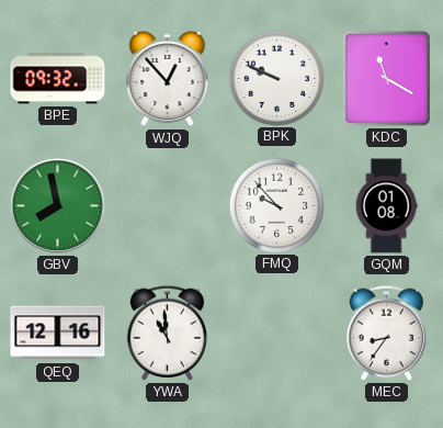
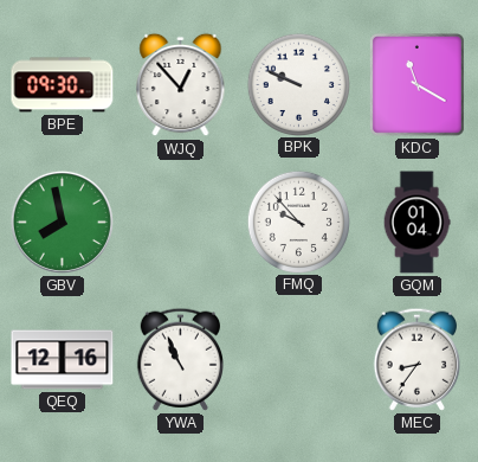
BPE: 09:32 -> 09:30 (63, 85)
GQM: 01:08 -> 01:04 (416, 223)
YWA: 10:59 -> 10:56 (180, 359)
